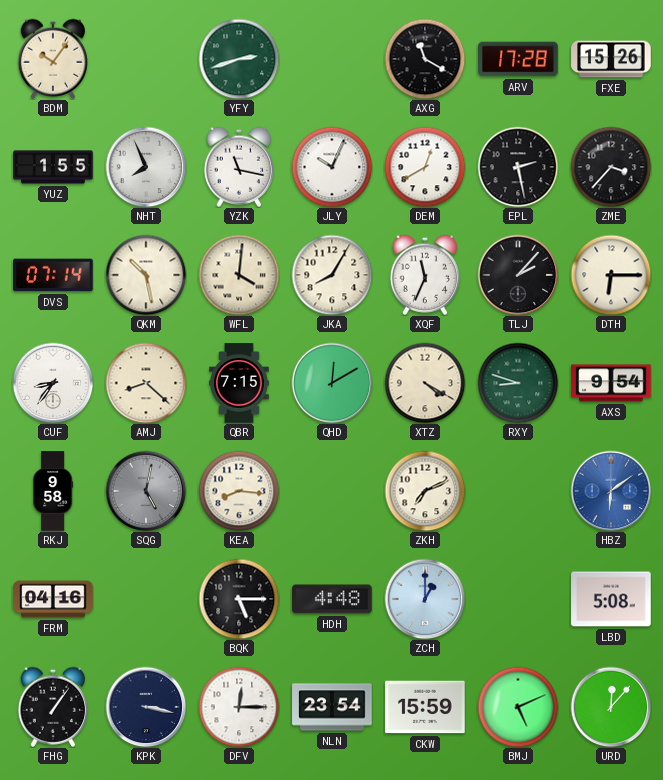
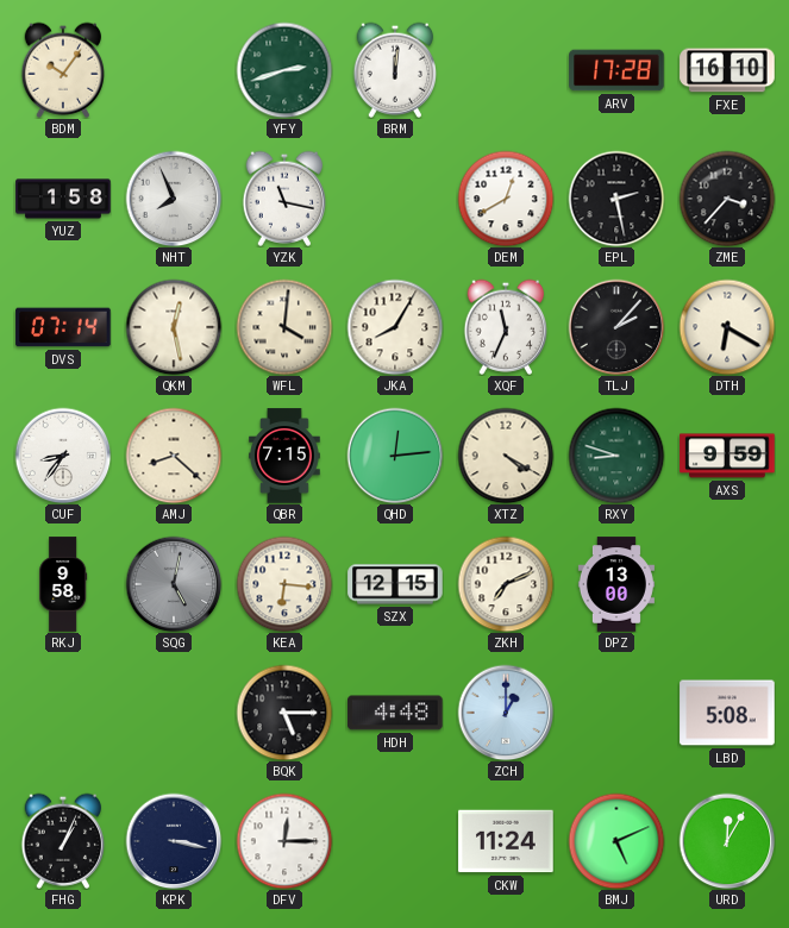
BRM: none -> 12:01 (395, 70)
AXG: 11:20 -> none (425, 59)
FXE: 15:26 -> 16:10 (727, 70)
YUZ: 1:55 -> 1:58 (63, 199)
JLY: 10:04 -> none (332, 167)
QKM: 10:28 -> 12:28 (174, 327)
DTH: 6:15 -> 6:20 (727, 327)
QHD: 12:10 -> 12:14 (395, 456)
AXS: 9:54 -> 9:59 (727, 456)
KEA: 8:16 -> 6:16 (284, 584)
SZX: none -> 12:15 (395, 584)
DPZ: none -> 13:00 (616, 584)
HBZ: 6:09 -> none (611, 491)
FRM: 04:16 -> none (53, 599)
FHG: 1:06 -> 1:04 (63, 841)
NLN: 23:54 -> none (332, 707)
CKW: 15:59 -> 11:24 (506, 841)
URD: 12:07 -> 12:05 (727, 841)
